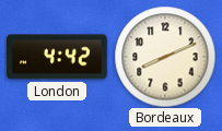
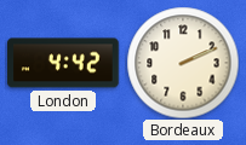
Bordeaux: 8:11 -> 2:11 (183, 63)
